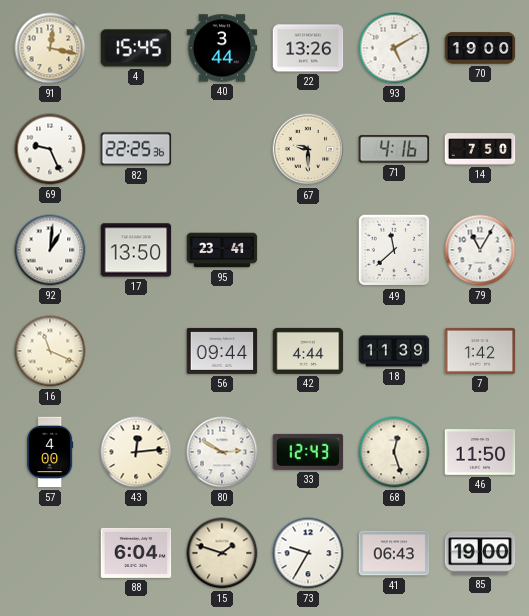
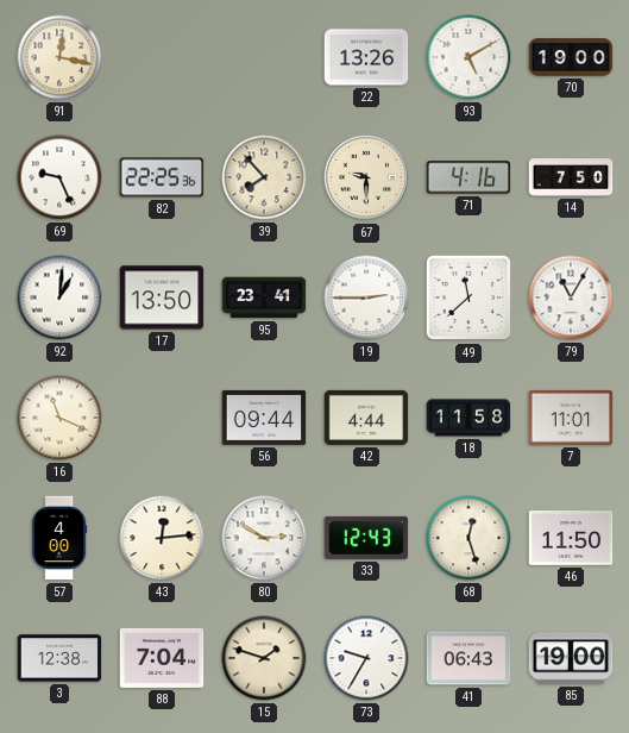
4: 15:45 -> none (136, 48)
40: 3:44 -> none (222, 48)
39: none -> 7:53 (264, 177)
19: none -> 2:45 (366, 297)
18: 11:39 -> 11:58 (468, 418)
7: 1:42 -> 11:01 (571, 418)
3: none -> 12:38 (59, 658)
88: 6:04 -> 7:04 (162, 658)
